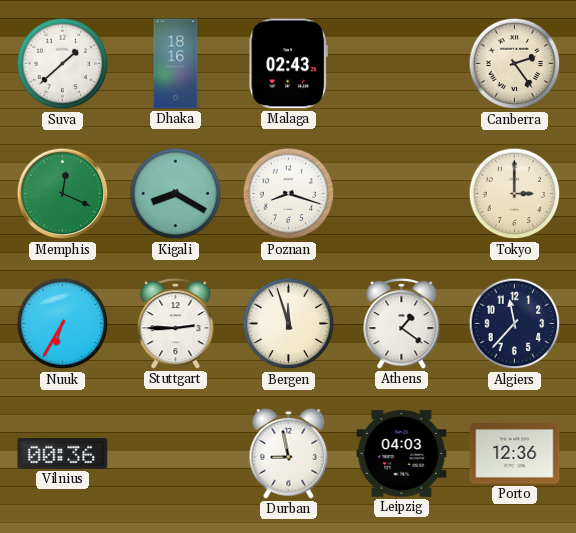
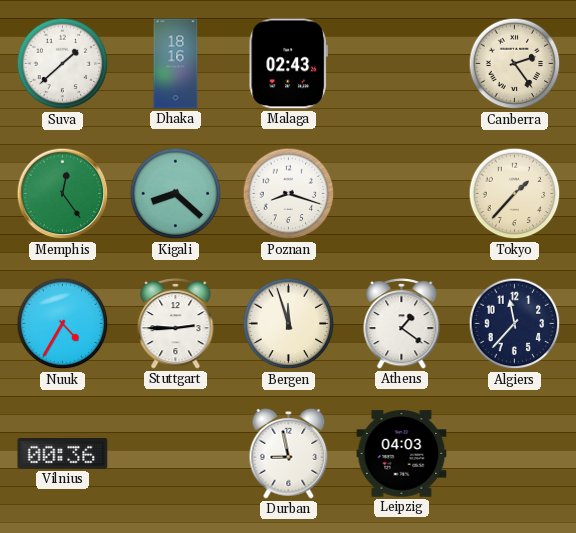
Memphis: 12:19 -> 12:24 (63, 194)
Kigali: 8:20 -> 8:22 (176, 194)
Tokyo: 3:00 -> 1:37 (515, 194)
Nuuk: 6:35 -> 4:35 (63, 324)
Porto: 12:36 -> none (515, 454)
